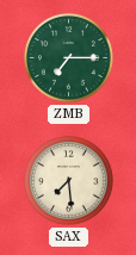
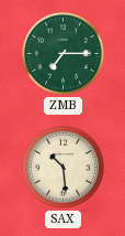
SAX: 7:29 -> 10:29 (63, 167)
